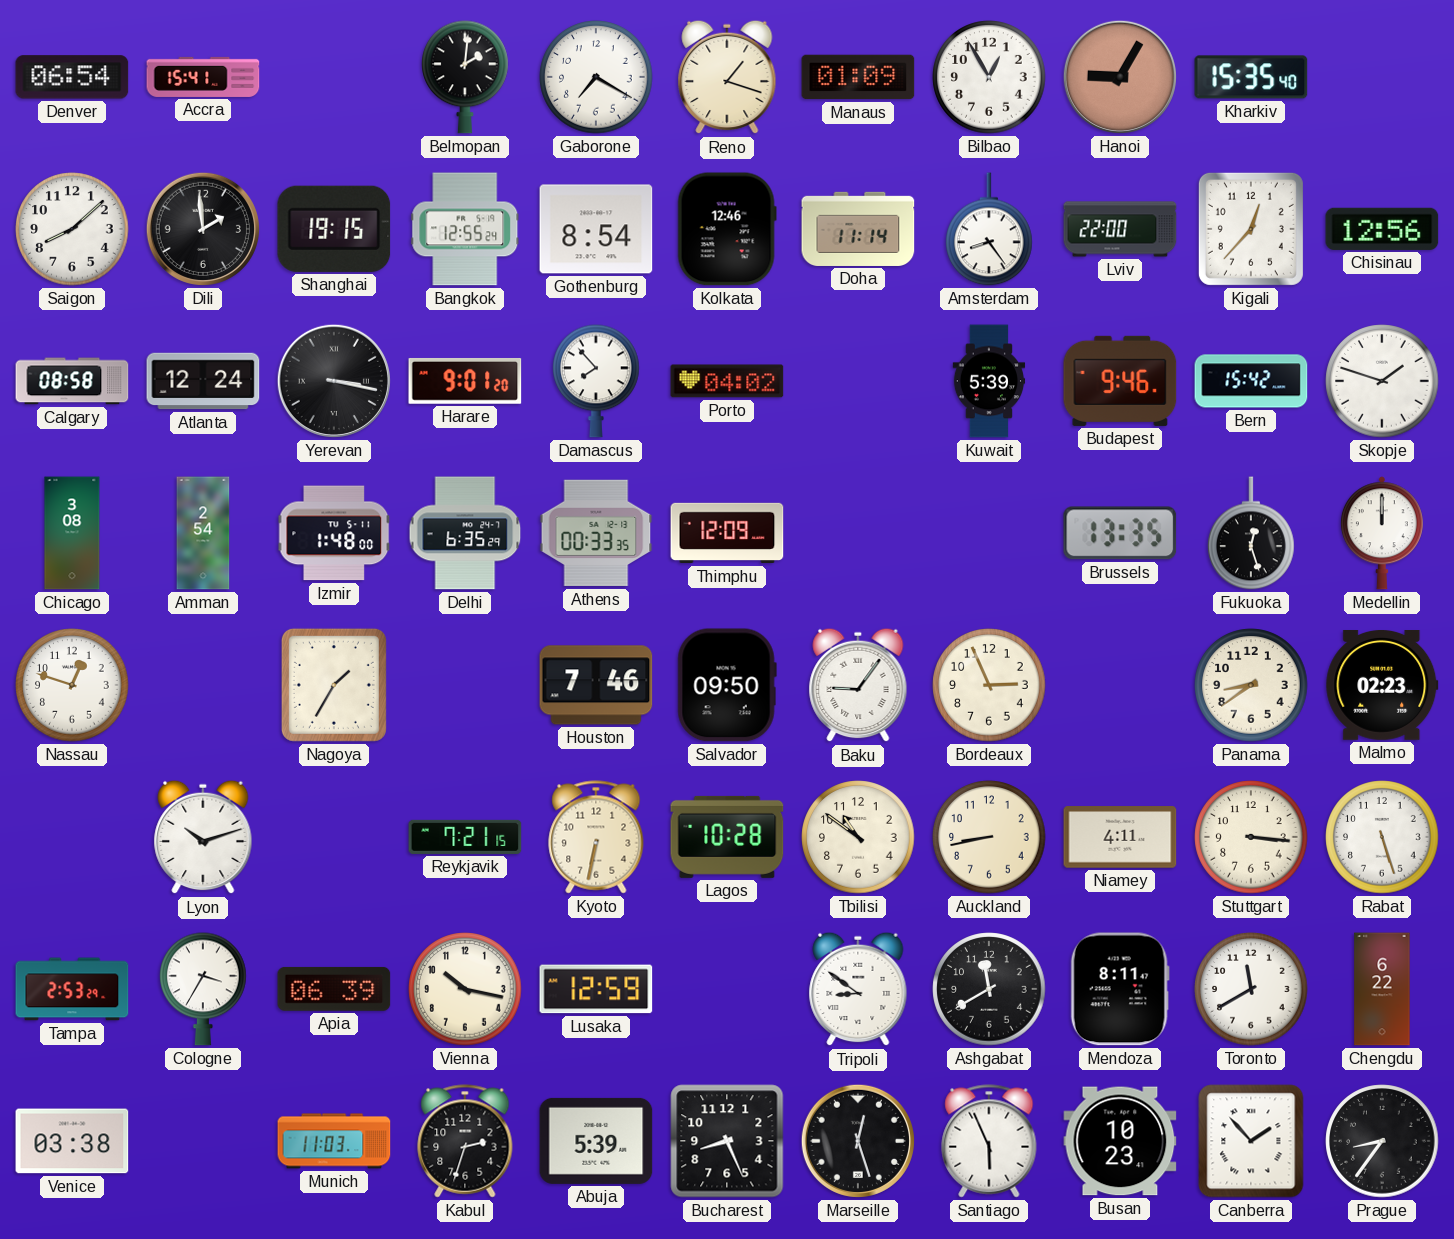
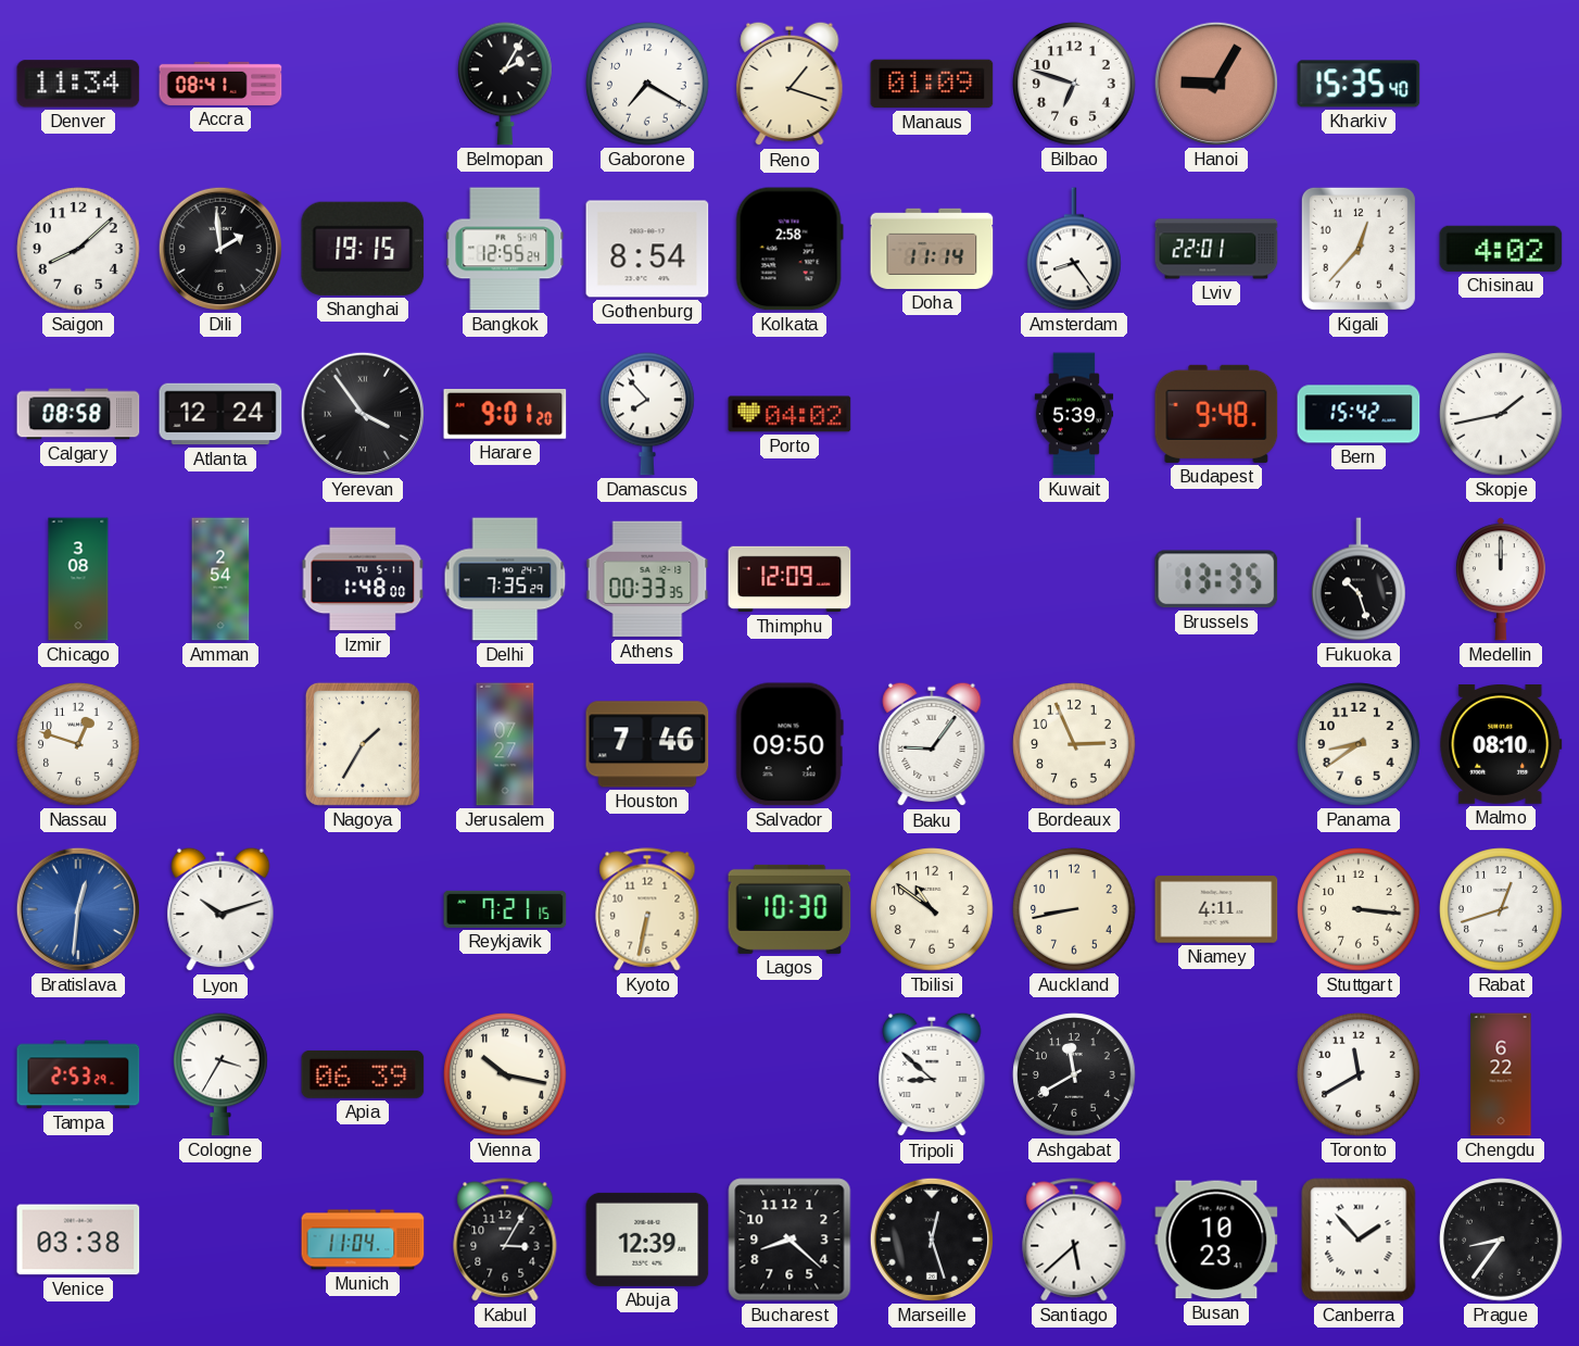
Denver: 06:54 -> 11:34 (78, 84)
Accra: 15:41 -> 08:41 (220, 84)
Belmopan: 2:01 -> 2:05 (506, 84)
Bilbao: 12:55 -> 6:48 (1074, 84)
Kolkata: 12:46 -> 2:58 (789, 249)
Lviv: 22:00 -> 22:01 (1216, 249)
Chisinau: 12:56 -> 4:02 (1501, 249)
Yerevan: 3:17 -> 3:54 (363, 414)
Budapest: 9:46 -> 9:48 (1216, 414)
Skopje: 1:48 -> 1:43 (1501, 414)
Delhi: 6:35 -> 7:35 (505, 579)
Fukuoka: 12:27 -> 10:27 (1360, 579)
Jerusalem: none -> 07:27 (505, 744)
Malmo: 02:23 -> 08:10 (1501, 745)
Bratislava: none -> 12:31 (78, 909)
Lagos: 10:28 -> 10:30 (789, 909)
Rabat: 5:27 -> 12:42 (1501, 909)
Lusaka: 12:59 -> none (596, 989)
Tripoli: 8:51 -> 8:52 (932, 1074)
Mendoza: 8:11 -> none (1120, 989)
Munich: 11:03 -> 11:04 (363, 1240)
Kabul: 2:33 -> 3:05 (505, 1240)
Abuja: 5:39 -> 12:39 (647, 1240)
Bucharest: 8:26 -> 8:22 (789, 1240)
Santiago: 5:56 -> 5:38 (1074, 1240)
